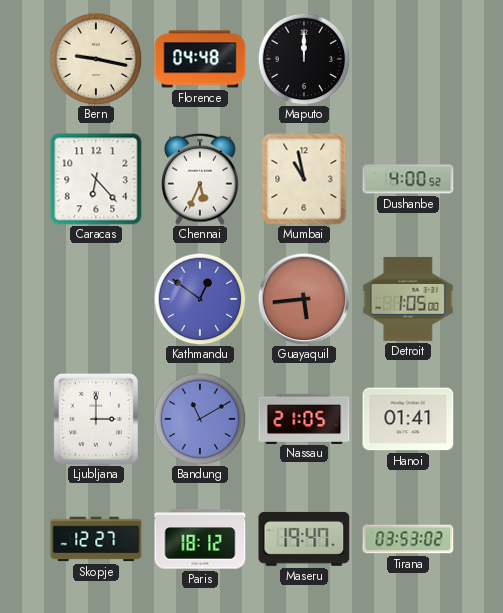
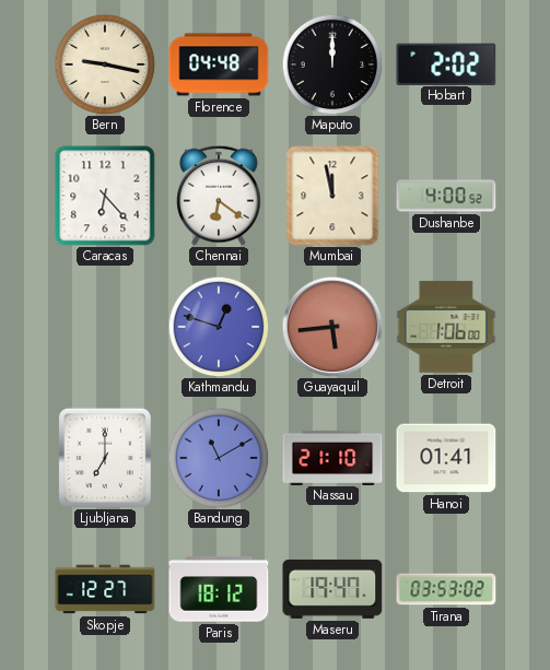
Hobart: none -> 2:02 (446, 63)
Chennai: 5:34 -> 6:21 (219, 196)
Mumbai: 10:58 -> 11:58 (332, 196)
Kathmandu: 12:51 -> 12:48 (219, 327)
Detroit: 1:05 -> 1:06 (446, 327)
Ljubljana: 3:00 -> 7:00 (105, 458)
Nassau: 21:05 -> 21:10 (332, 457)
